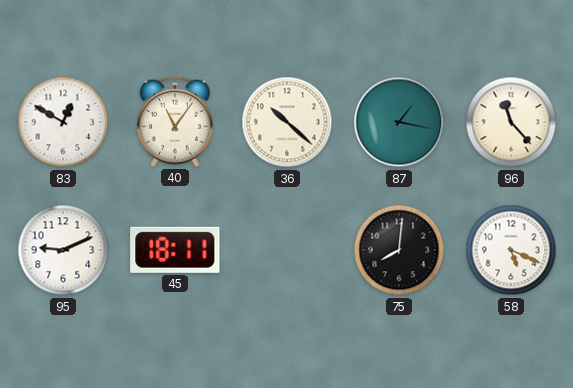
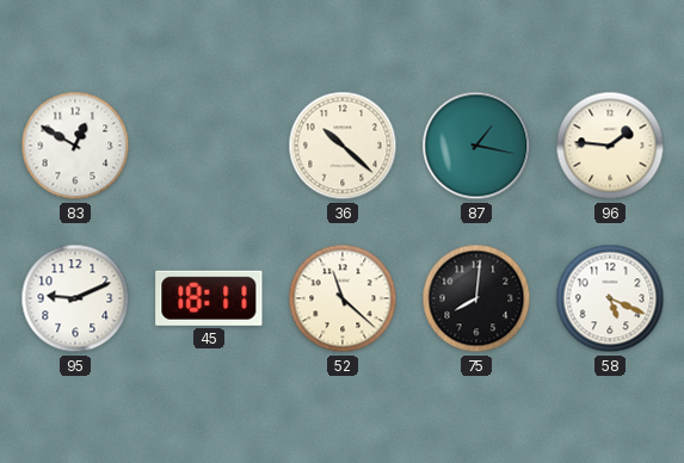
40: 11:06 -> none (175, 122)
96: 11:23 -> 1:46 (610, 146)
52: none -> 11:22 (343, 298)
